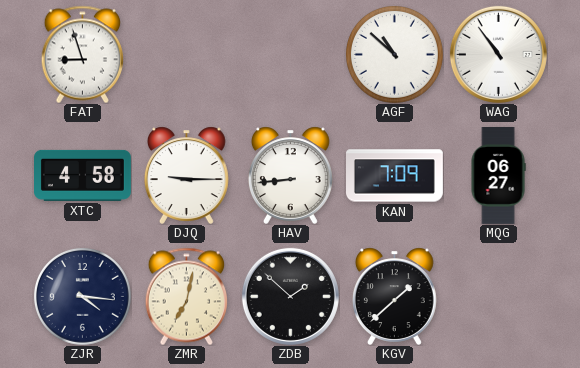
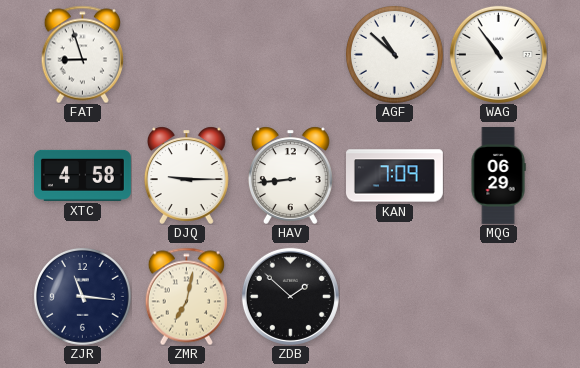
MQG: 06:27 -> 06:29 (498, 176)
ZJR: 4:16 -> 11:16 (82, 296)
KGV: 1:38 -> none (394, 296)
